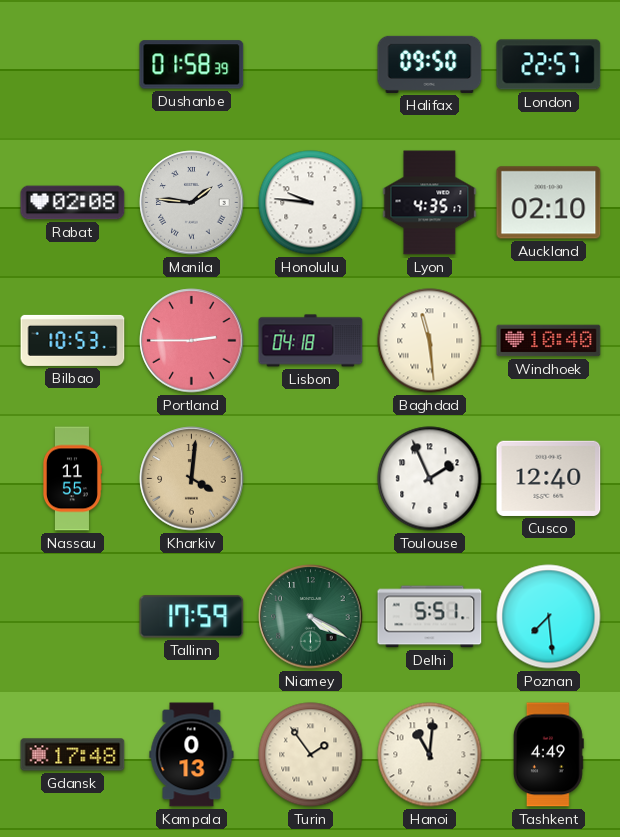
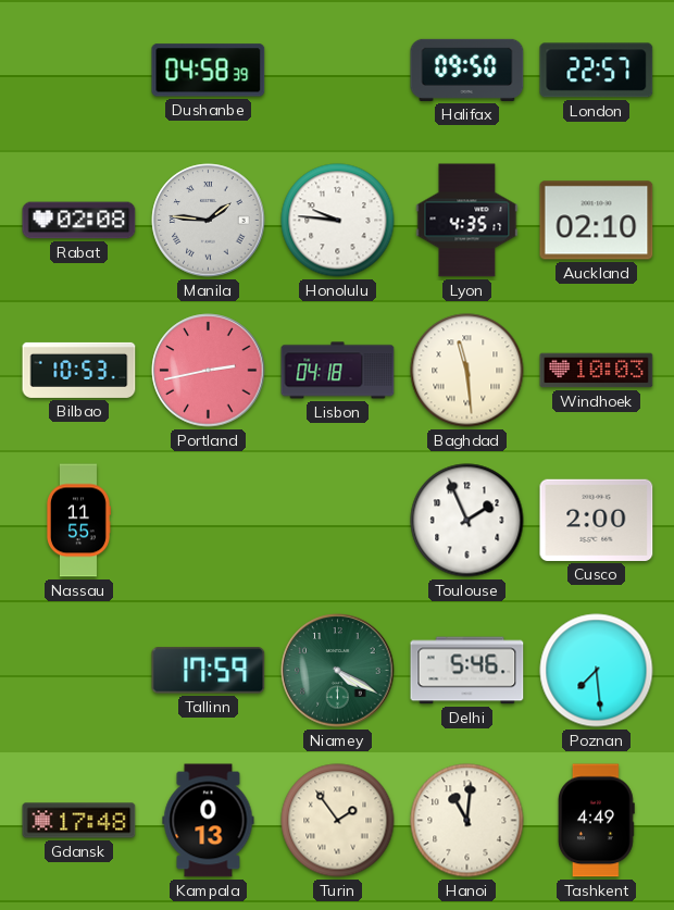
Dushanbe: 01:58 -> 04:58 (209, 71)
Portland: 2:45 -> 2:43 (209, 371)
Windhoek: 10:40 -> 10:03 (597, 371)
Kharkiv: 4:01 -> none (192, 479)
Cusco: 12:40 -> 2:00 (597, 520)
Delhi: 5:51 -> 5:46 (467, 671)
